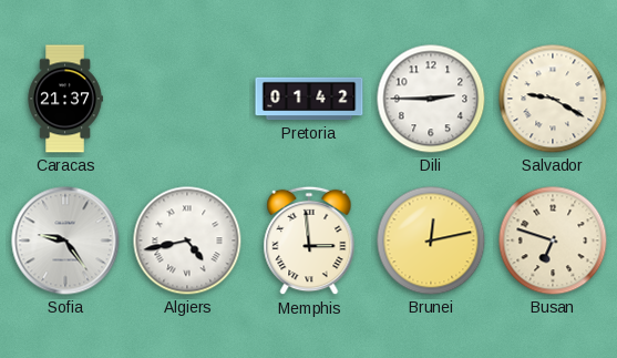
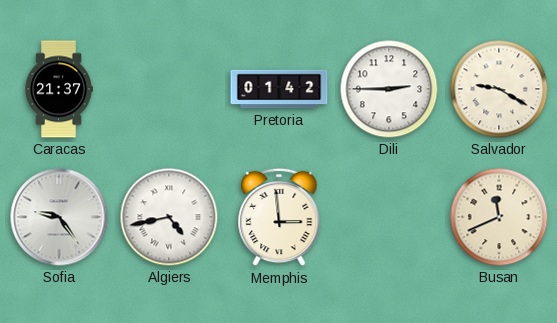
Brunei: 12:13 -> none (431, 241)
Busan: 6:48 -> 11:41 (499, 217)
